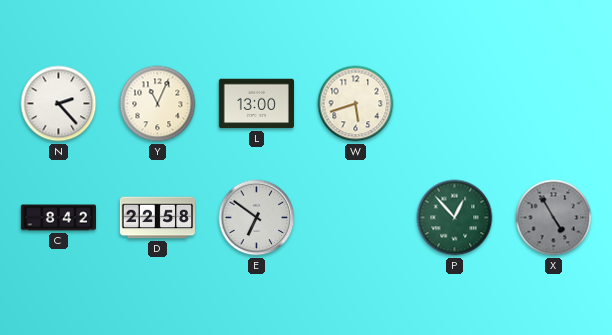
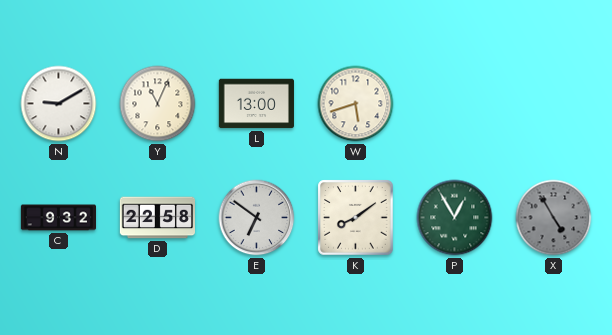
N: 2:23 -> 9:10 (59, 104)
C: 8:42 -> 9:32 (58, 218)
K: none -> 8:09 (356, 218)
P: 12:53 -> 12:55 (455, 218)
